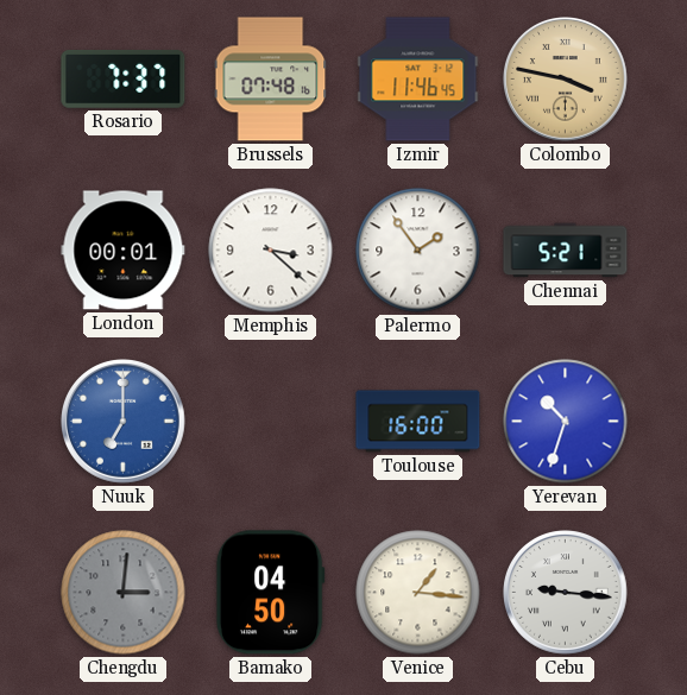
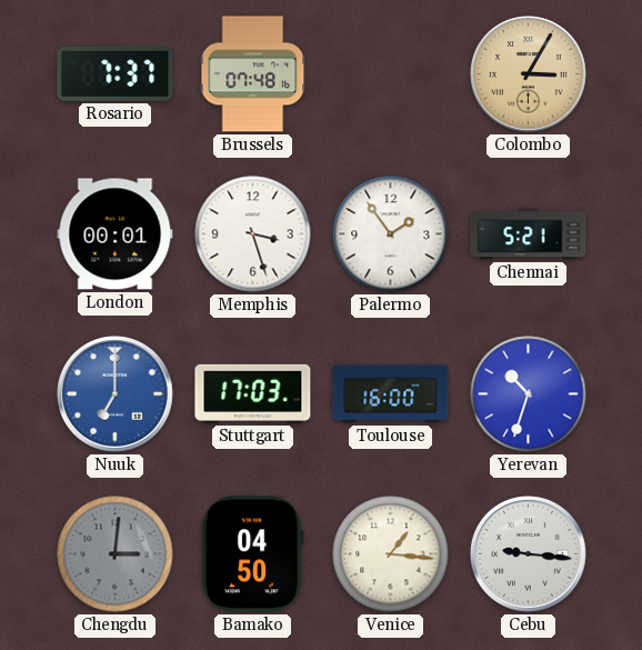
Izmir: 11:46 -> none (418, 80)
Colombo: 3:47 -> 3:05 (529, 74)
Memphis: 3:22 -> 3:27 (253, 234)
Stuttgart: none -> 17:03 (253, 393)
